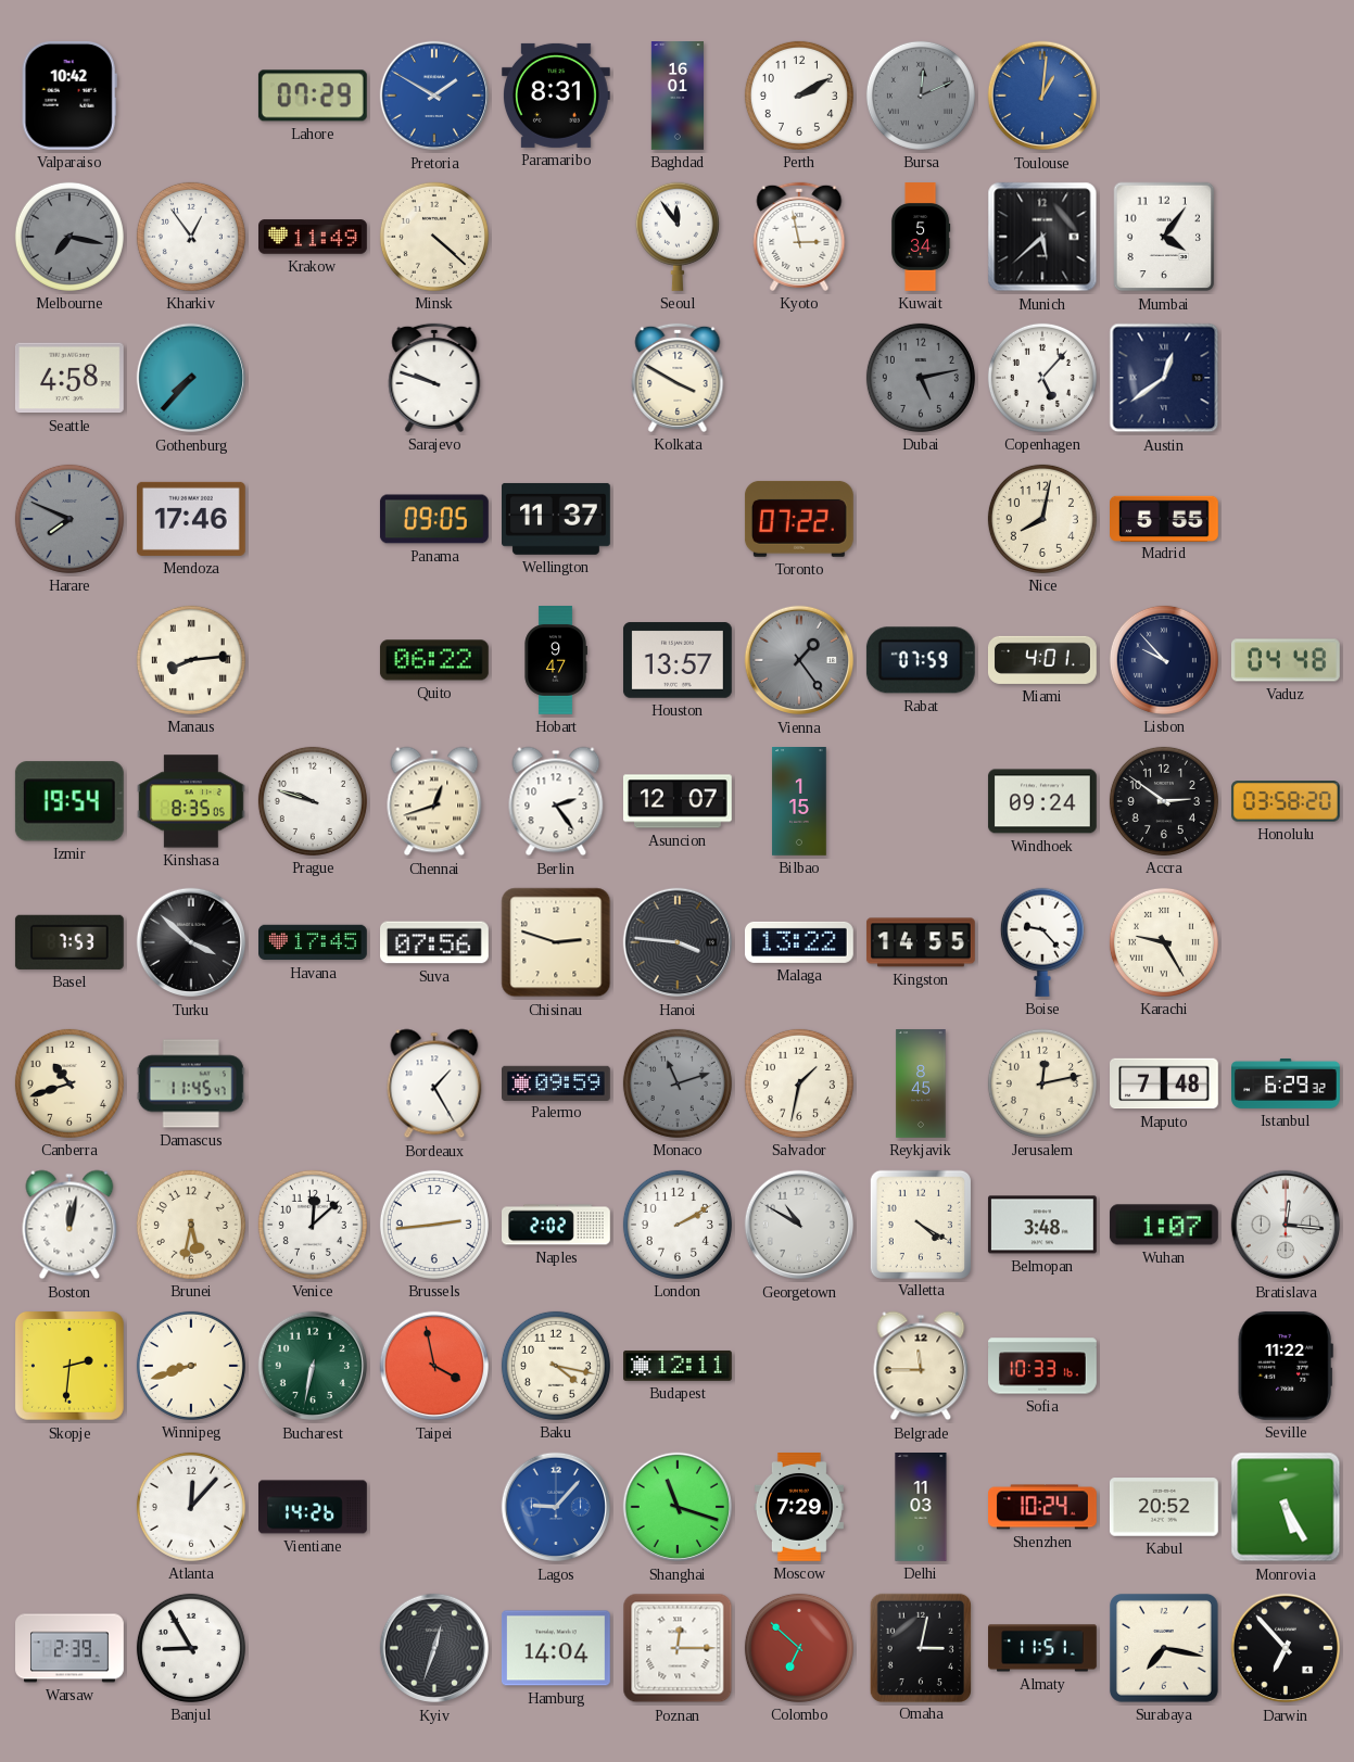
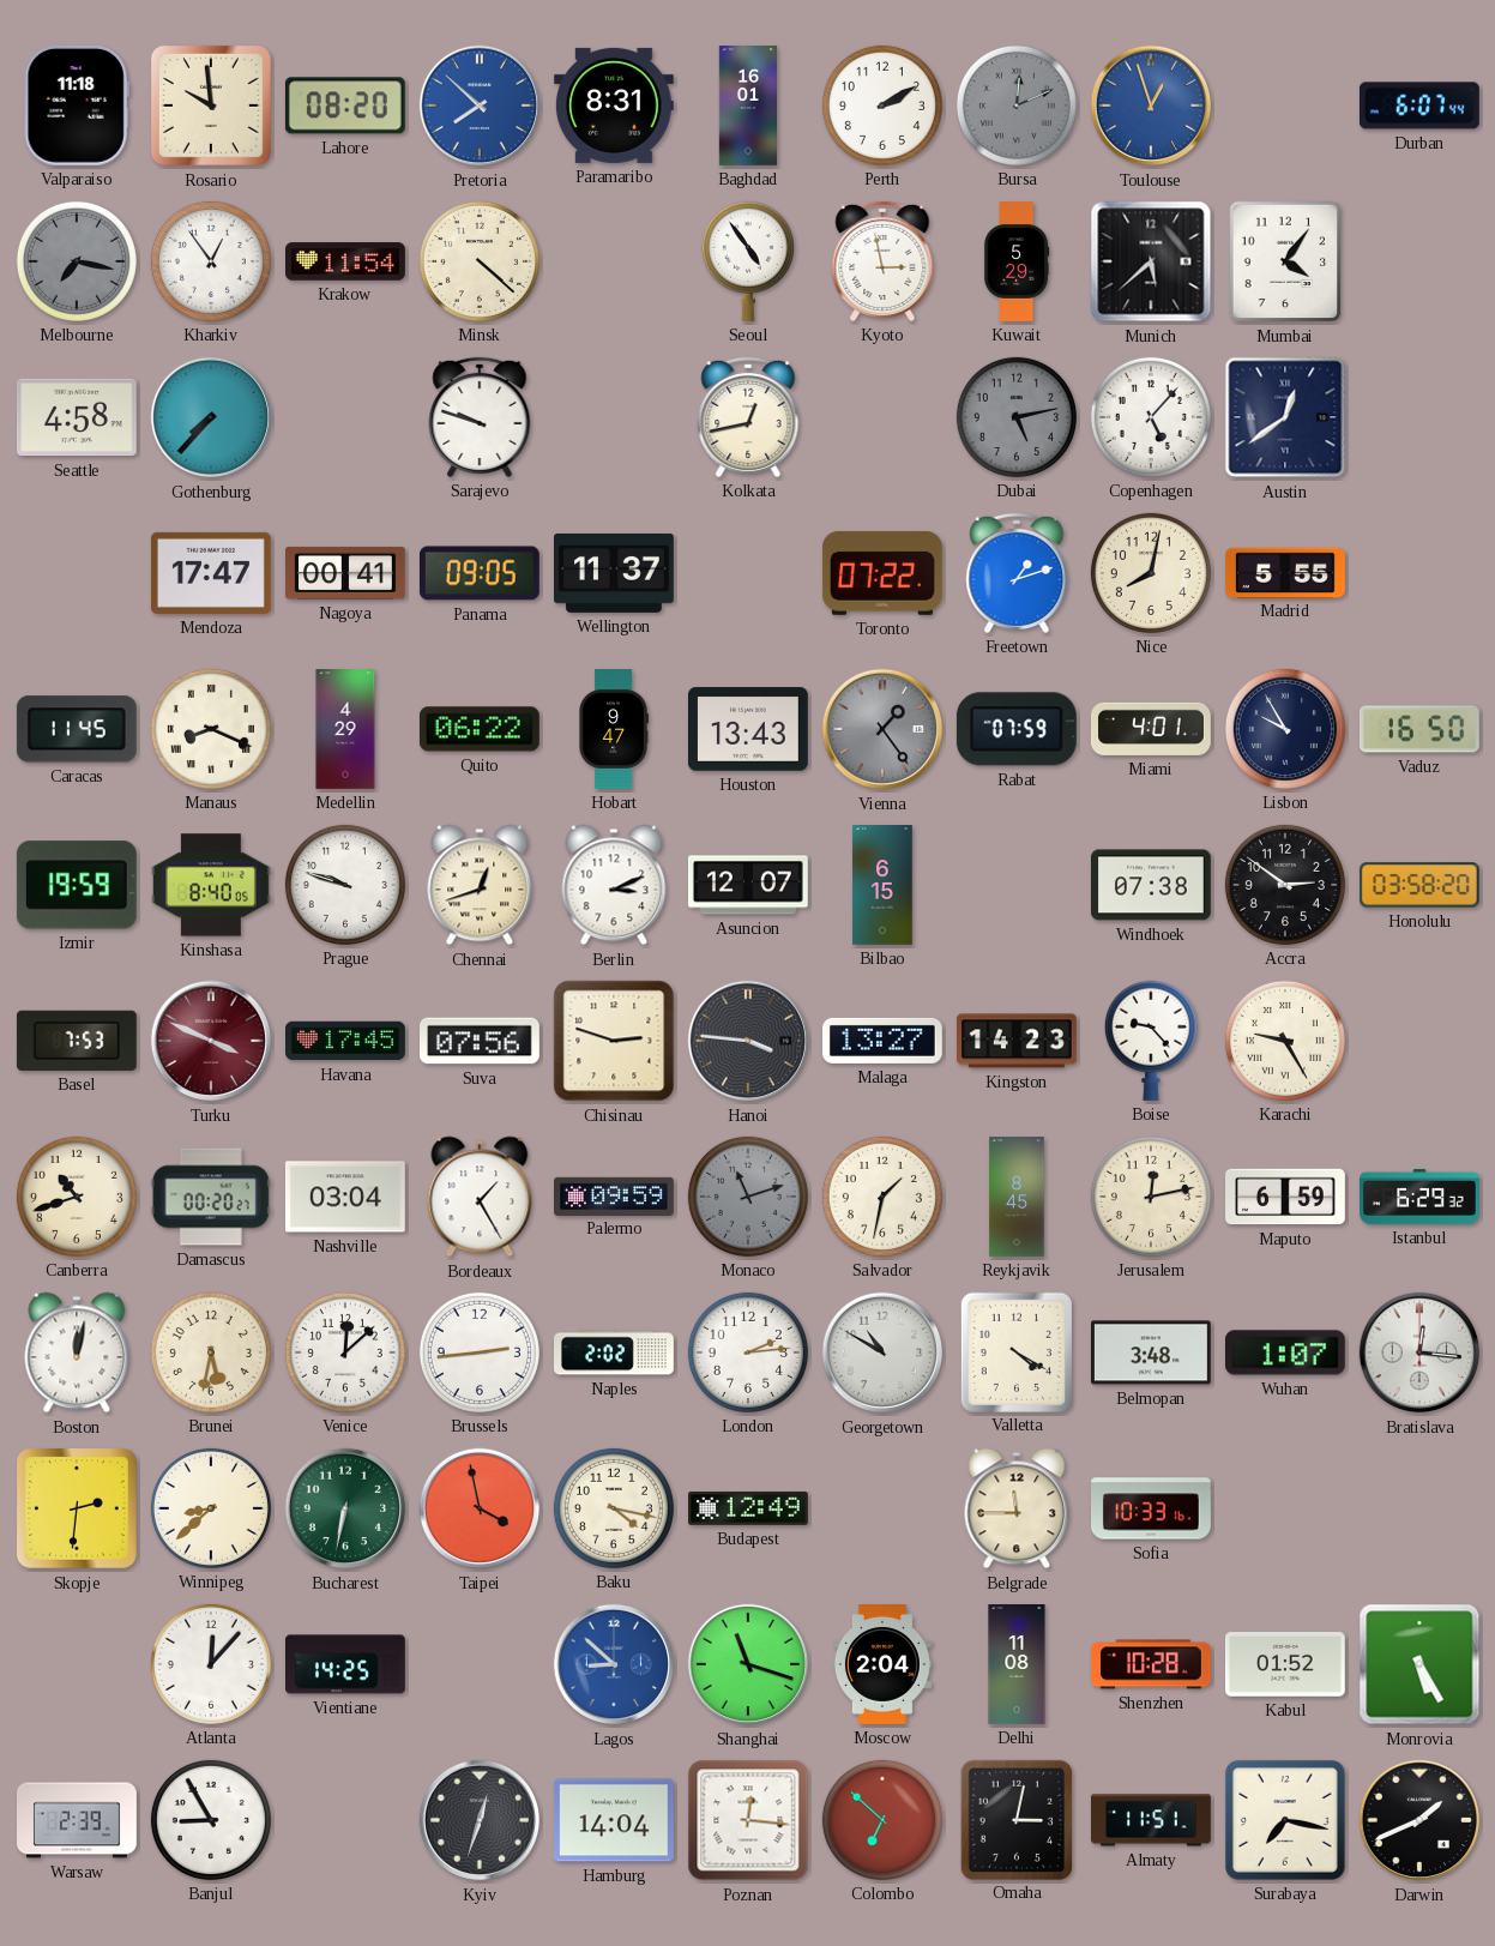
Valparaiso: 10:42 -> 11:18 (77, 106)
Rosario: none -> 9:59 (211, 106)
Lahore: 07:29 -> 08:20 (345, 106)
Pretoria: 1:50 -> 7:52 (480, 106)
Toulouse: 1:01 -> 12:57 (1151, 106)
Durban: none -> 6:07 (1419, 106)
Krakow: 11:49 -> 11:54 (346, 261)
Seoul: 11:54 -> 4:54 (748, 261)
Kuwait: 5:34 -> 5:29 (1017, 261)
Kolkata: 3:50 -> 12:43 (748, 417)
Harare: 7:49 -> none (69, 519)
Mendoza: 17:46 -> 17:47 (211, 573)
Nagoya: none -> 00:41 (346, 573)
Freetown: none -> 1:12 (1017, 573)
Caracas: none -> 11:45 (77, 729)
Manaus: 8:14 -> 8:19 (211, 729)
Medellin: none -> 4:29 (345, 730)
Houston: 13:57 -> 13:43 (748, 729)
Lisbon: 9:53 -> 9:55 (1285, 729)
Vaduz: 04:48 -> 16:50 (1419, 729)
Izmir: 19:54 -> 19:59 (77, 885)
Kinshasa: 8:35 -> 8:40 (211, 885)
Berlin: 2:24 -> 3:11 (614, 885)
Bilbao: 1:15 -> 6:15 (882, 886)
Windhoek: 09:24 -> 07:38 (1151, 885)
Turku: 3:52 -> 3:49 (211, 1041)
Turku dial: black -> burgundy (211, 1041)
Malaga: 13:22 -> 13:27 (882, 1041)
Kingston: 14:55 -> 14:23 (1017, 1041)
Damascus: 11:45 -> 00:20 (211, 1197)
Nashville: none -> 03:04 (345, 1197)
Maputo: 7:48 -> 6:59 (1286, 1197)
London: 2:10 -> 2:14 (748, 1352)
Winnipeg: 8:42 -> 8:38 (211, 1508)
Budapest: 12:11 -> 12:49 (749, 1508)
Seville: 11:22 -> none (1286, 1366)
Vientiane: 14:26 -> 14:25 (346, 1664)
Lagos: 9:07 -> 8:52 (614, 1664)
Moscow: 7:29 -> 2:04 (882, 1665)
Delhi: 11:03 -> 11:08 (1017, 1665)
Shenzhen: 10:24 -> 10:28 (1152, 1664)
Kabul: 20:52 -> 01:52 (1285, 1664)
Poznan: 12:15 -> 12:16 (748, 1820)
Darwin: 6:53 -> 1:41 (1419, 1820)
